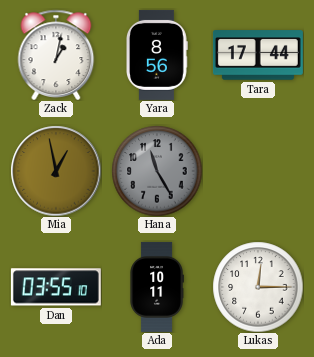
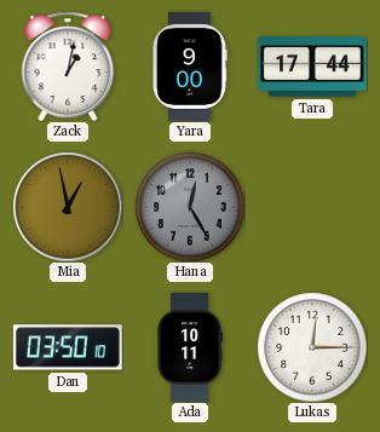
Yara: 8:56 -> 9:00 (190, 67)
Hana: 11:25 -> 12:25 (190, 207)
Dan: 03:55 -> 03:50 (68, 347)
